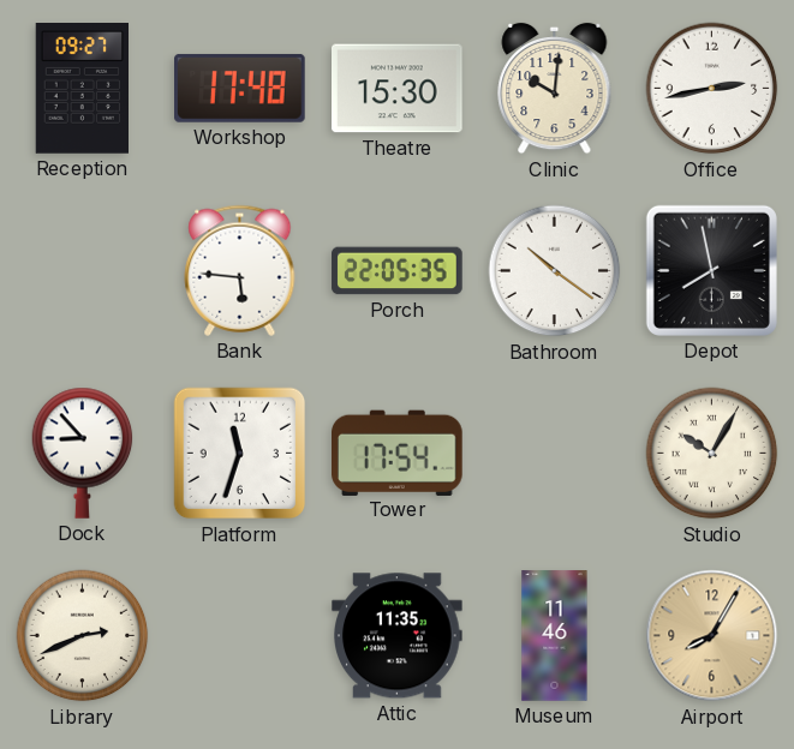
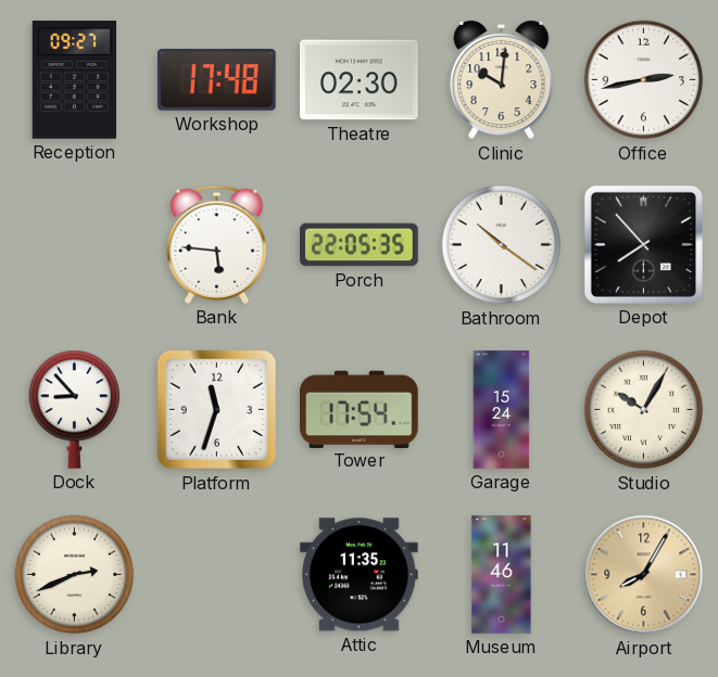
Theatre: 15:30 -> 02:30 (360, 80)
Depot: 7:58 -> 7:53 (643, 244)
Garage: none -> 15:24 (502, 410)
